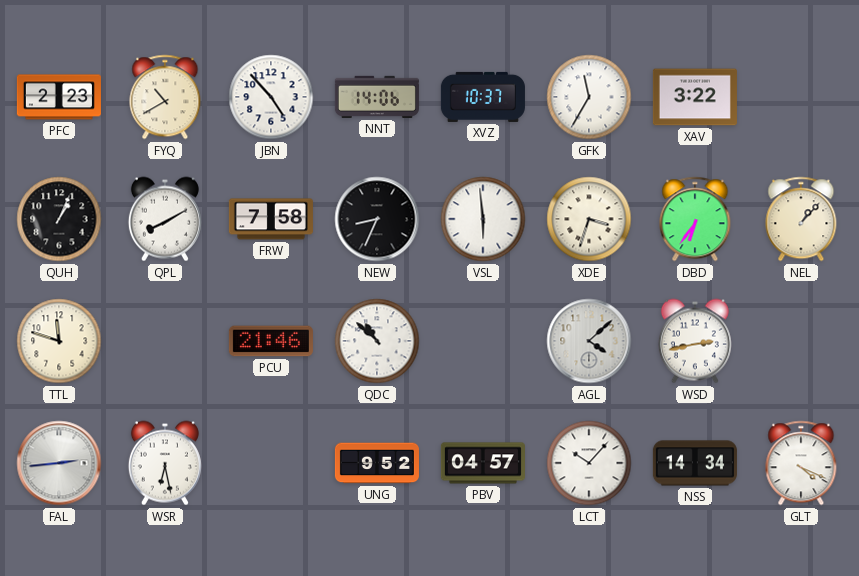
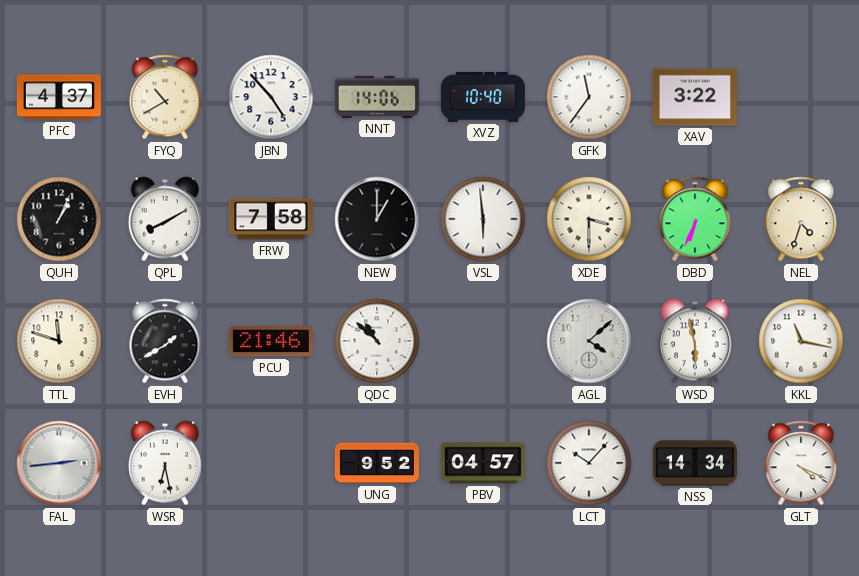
PFC: 2:23 -> 4:37 (59, 97)
XVZ: 10:37 -> 10:40 (483, 97)
GFK: 11:35 -> 11:36 (589, 97)
NEW: 8:34 -> 1:00 (377, 219)
XDE: 3:33 -> 3:30 (589, 219)
DBD: 6:36 -> 6:34 (695, 219)
NEL: 1:07 -> 4:33 (801, 219)
EVH: none -> 1:40 (165, 341)
WSD: 2:43 -> 5:58 (695, 341)
KKL: none -> 11:17 (801, 341)
